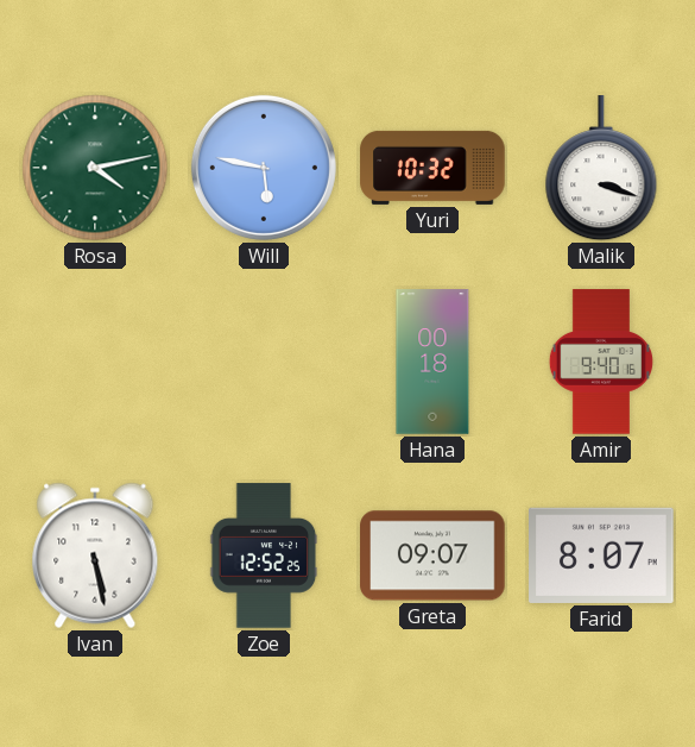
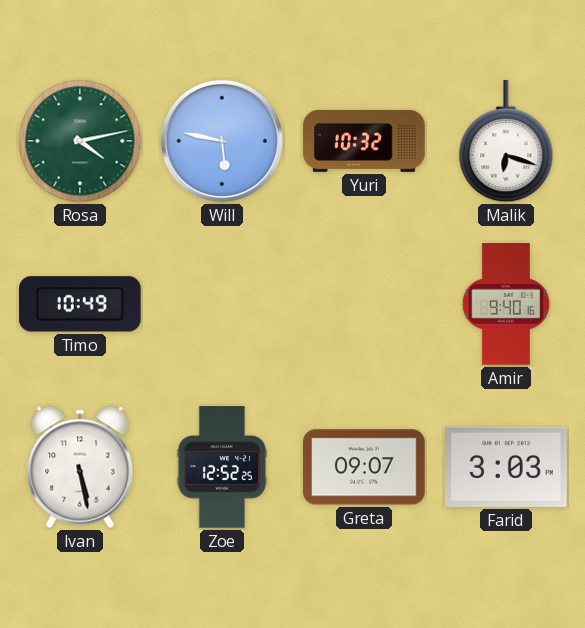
Malik: 3:18 -> 6:18 (506, 142)
Timo: none -> 10:49 (81, 304)
Hana: 00:18 -> none (432, 362)
Farid: 8:07 -> 3:03 (506, 467)
